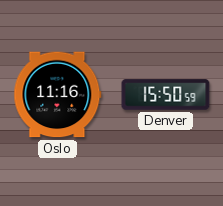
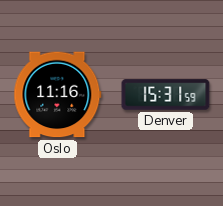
Denver: 15:50 -> 15:31 (166, 95)
